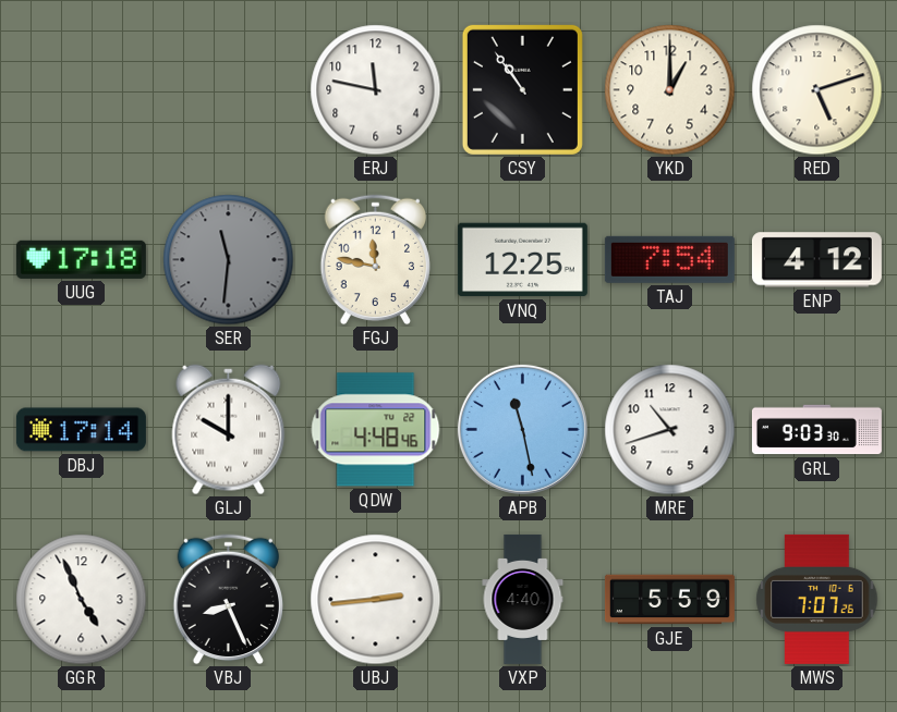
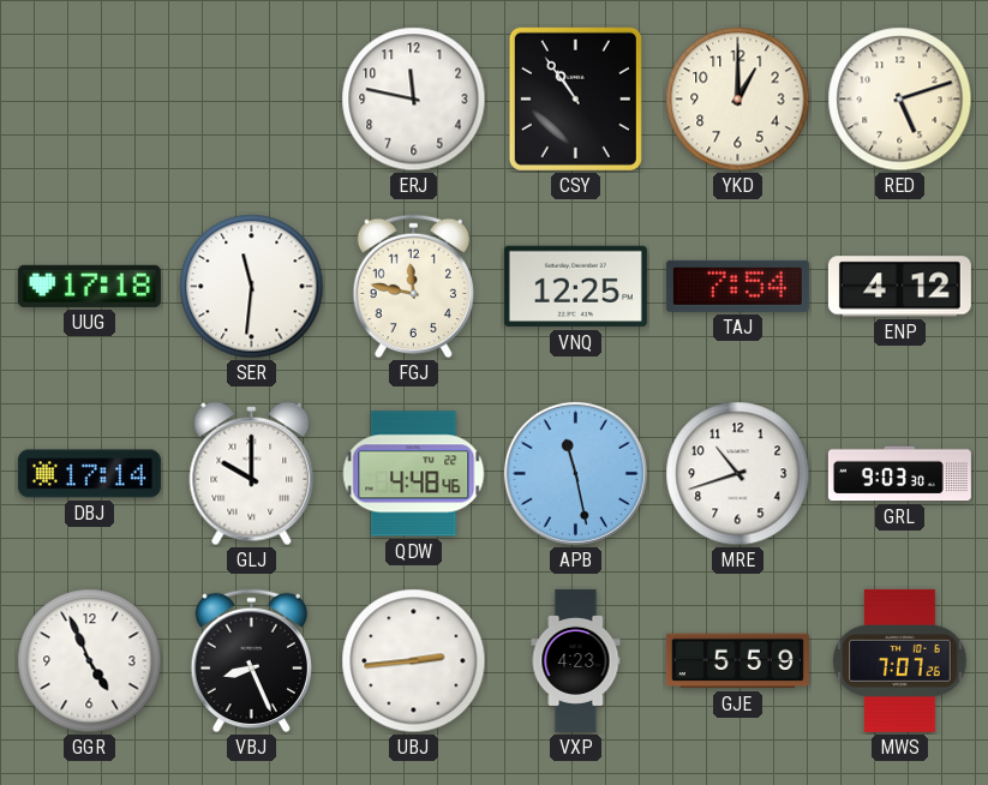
SER dial: grey -> white (252, 287)
VXP: 4:40 -> 4:23 (576, 660)
